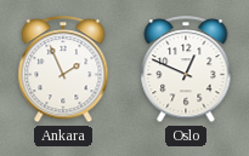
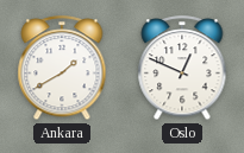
Ankara: 1:56 -> 1:40 (62, 69)
